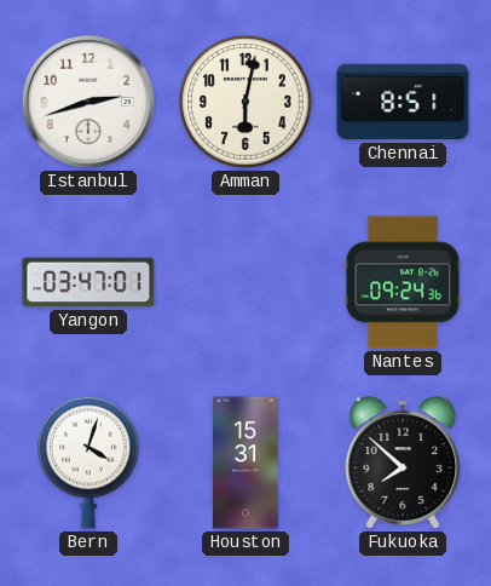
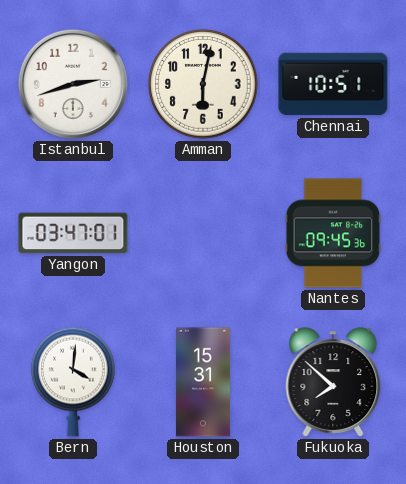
Chennai: 8:51 -> 10:51 (333, 84)
Nantes: 09:24 -> 09:45 (333, 233)
Bern: 4:03 -> 4:01 (74, 382)
